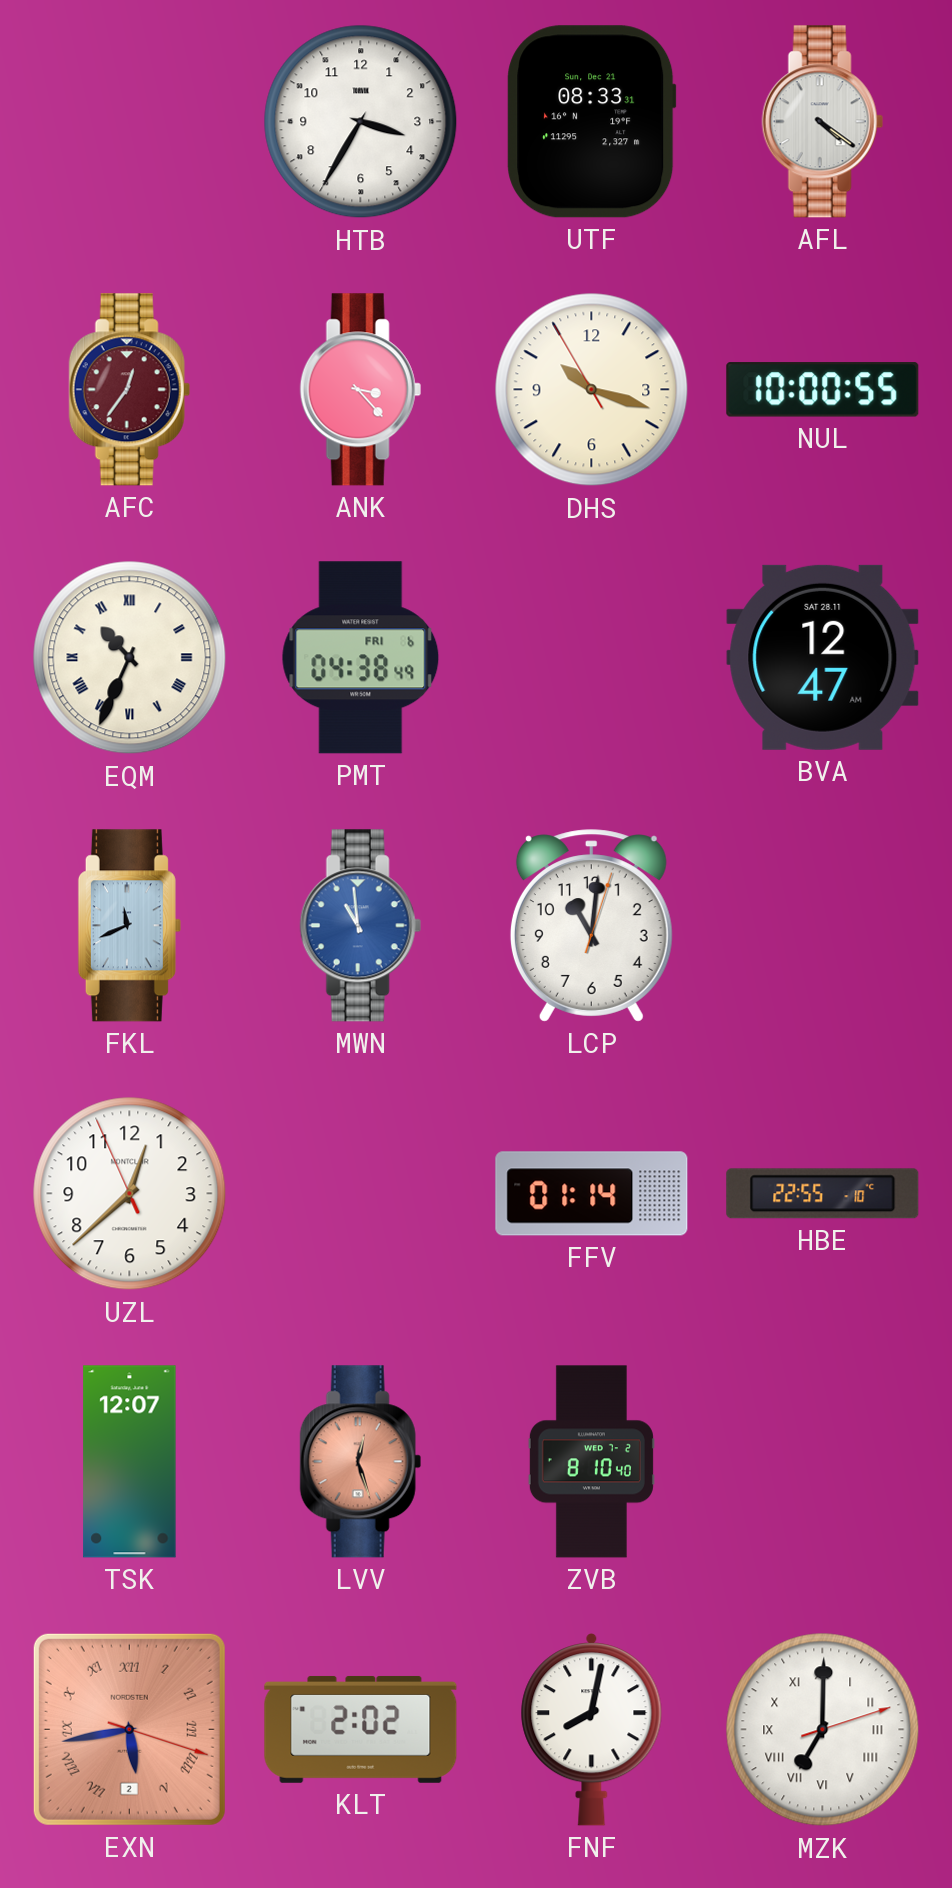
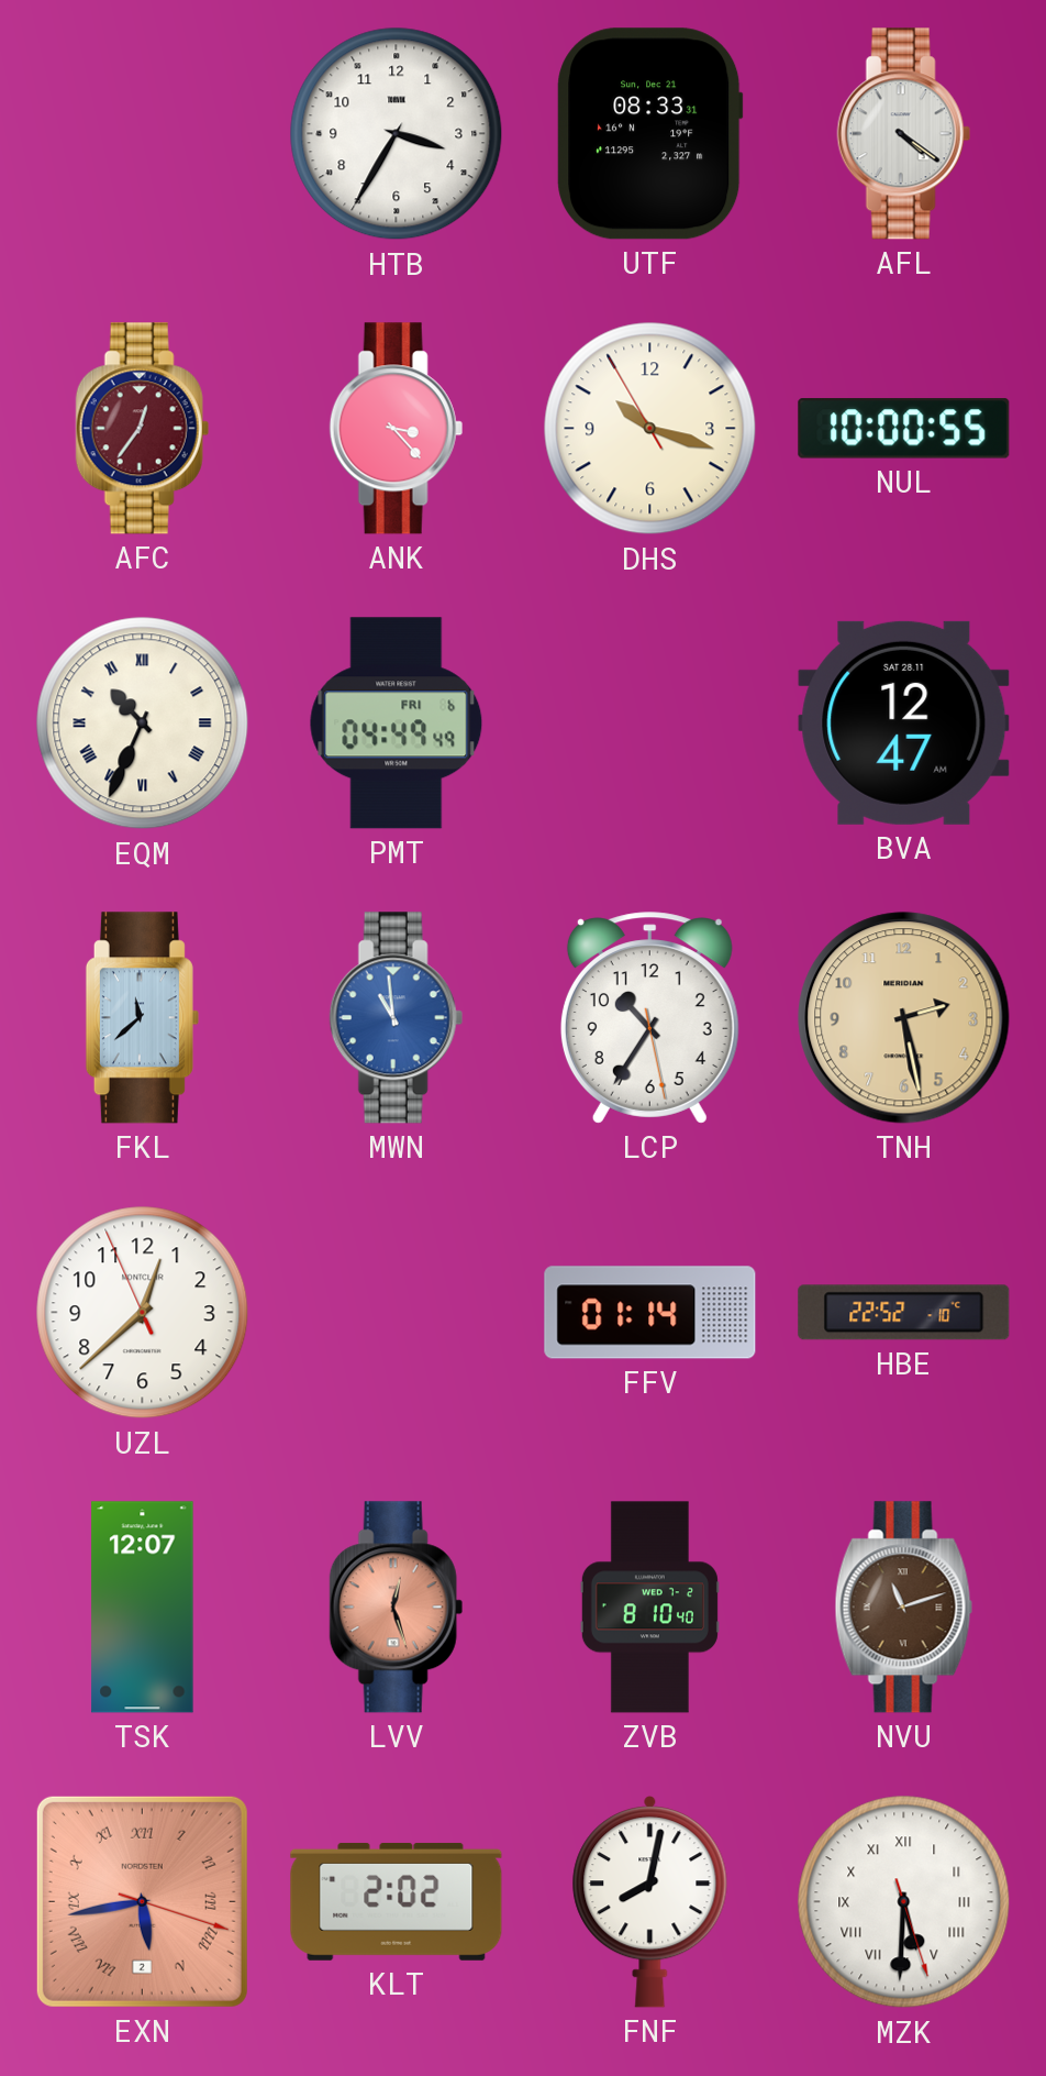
PMT: 04:38 -> 04:49 (397, 724)
FKL: 11:41 -> 11:38 (142, 1018)
LCP: 11:01 -> 10:35 (649, 1018)
TNH: none -> 2:28 (904, 1018)
HBE: 22:55 -> 22:52 (904, 1313)
NVU: none -> 11:12 (903, 1608)
MZK: 7:00 -> 5:30 (904, 1902)
